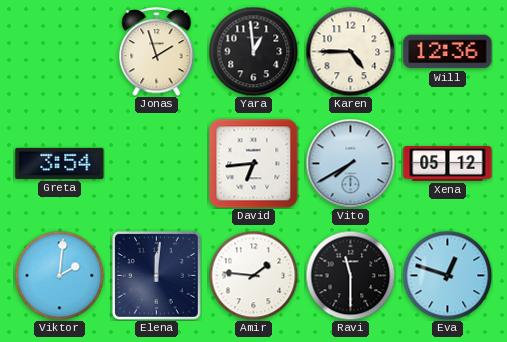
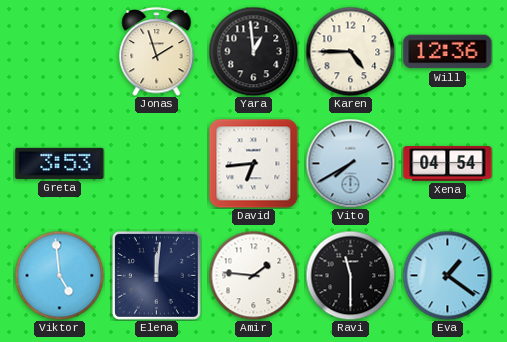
Greta: 3:54 -> 3:53 (60, 163)
Xena: 05:12 -> 04:54 (448, 164)
Viktor: 2:01 -> 4:59 (59, 275)
Eva: 12:48 -> 1:21 (447, 275)
